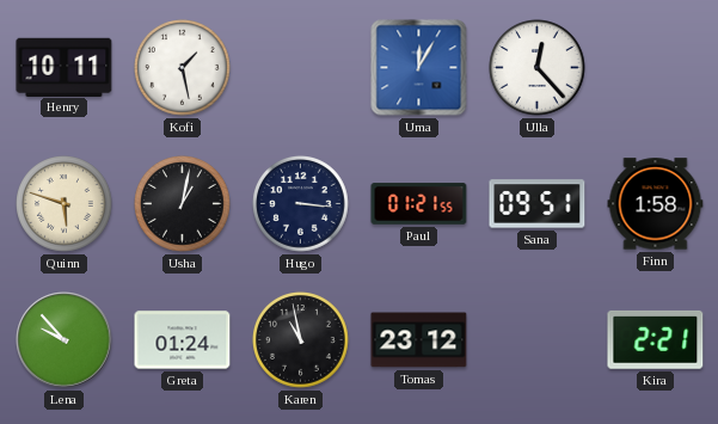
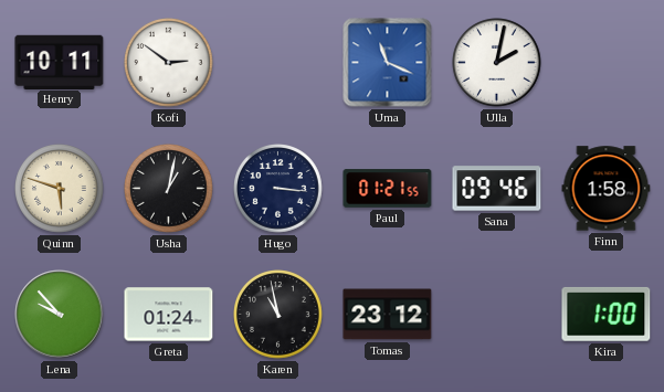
Kofi: 1:28 -> 2:51 (169, 63)
Uma: 12:05 -> 11:19 (388, 63)
Ulla: 12:23 -> 2:02 (497, 63)
Sana: 09:51 -> 09:46 (497, 189)
Kira: 2:21 -> 1:00 (607, 314)
